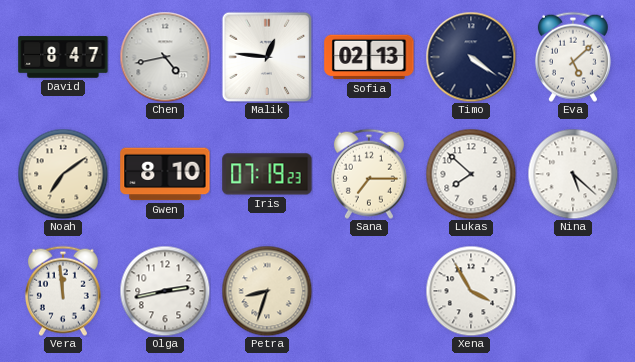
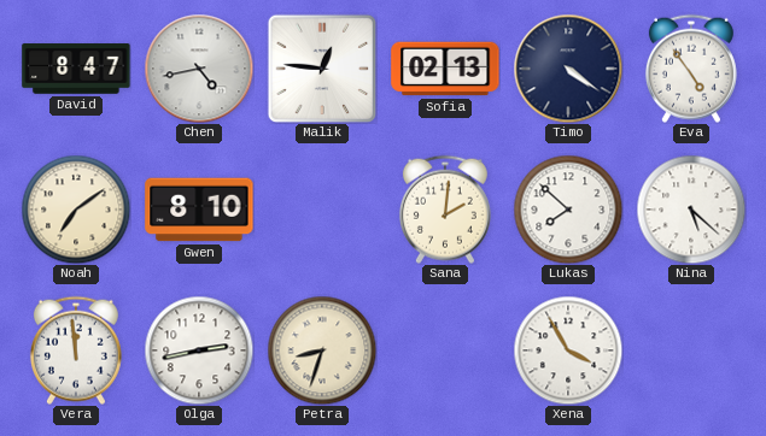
Eva: 5:08 -> 4:54 (691, 69)
Iris: 07:19 -> none (267, 174)
Sana: 7:15 -> 2:01 (445, 210)
